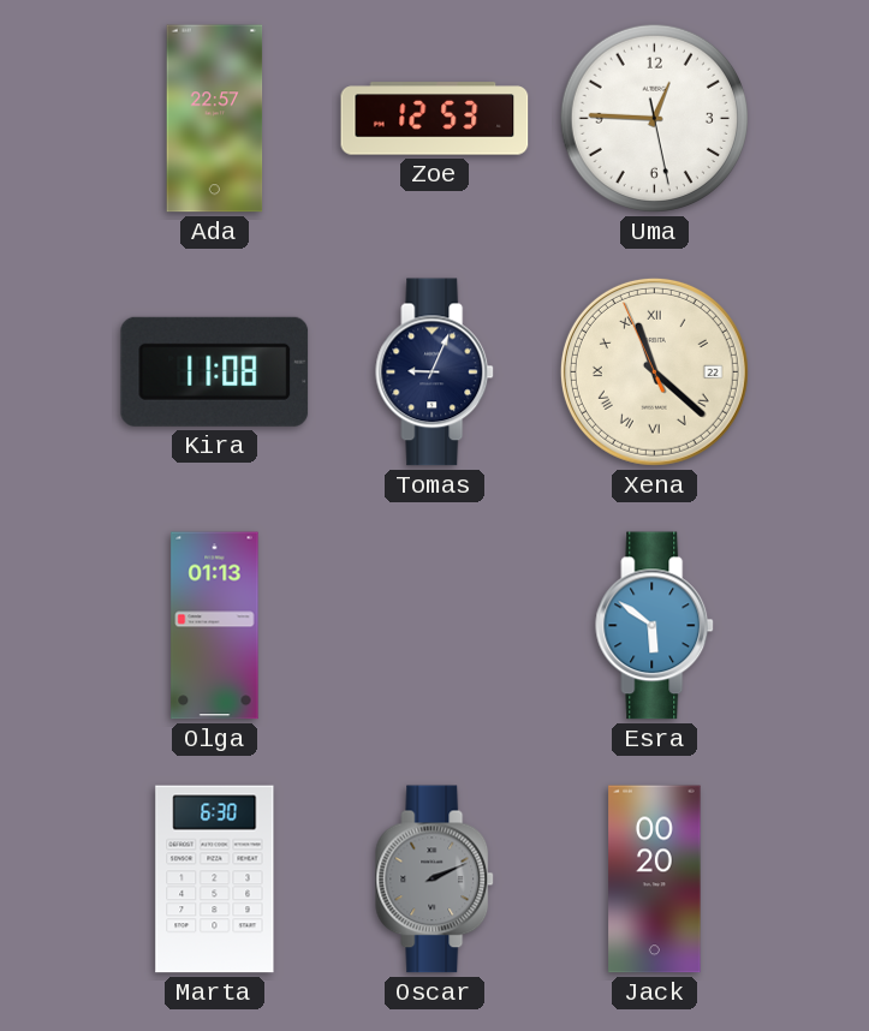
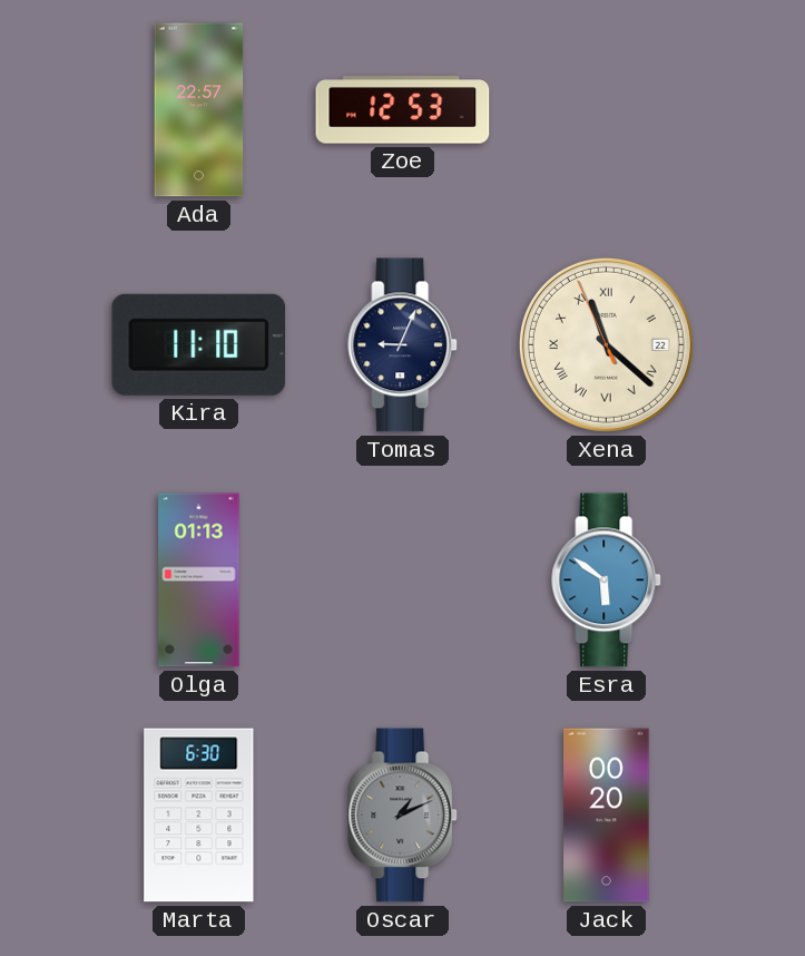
Uma: 12:45 -> none (654, 118)
Kira: 11:08 -> 11:10 (199, 344)
Oscar: 2:11 -> 1:11 (403, 816)
